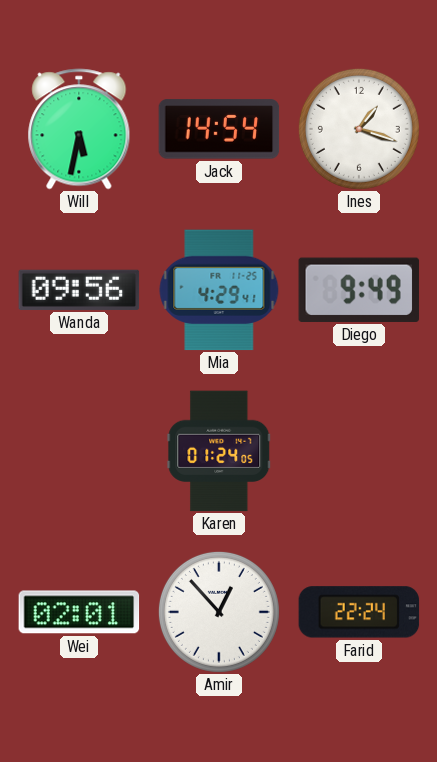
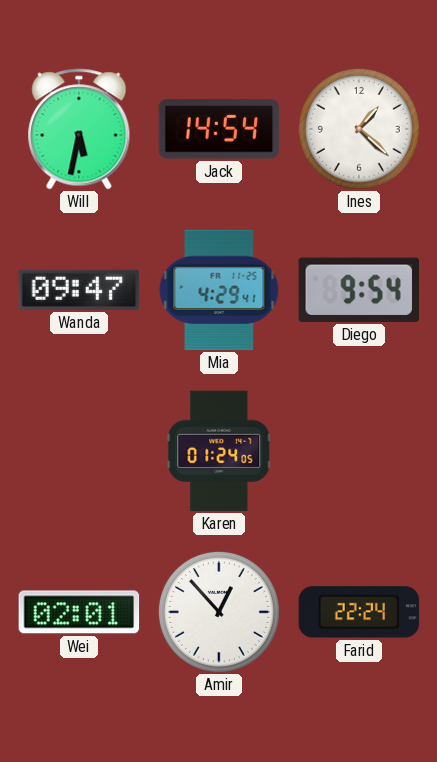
Ines: 1:18 -> 1:22 (359, 129)
Wanda: 09:56 -> 09:47 (79, 290)
Diego: 9:49 -> 9:54 (359, 290)
